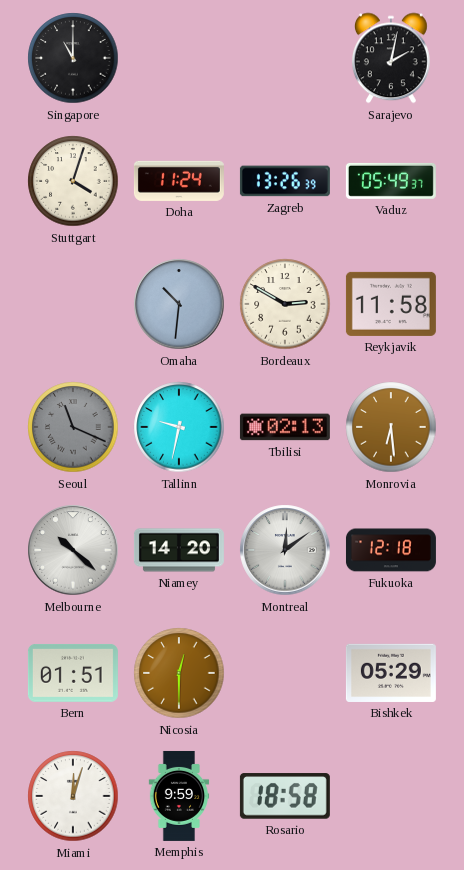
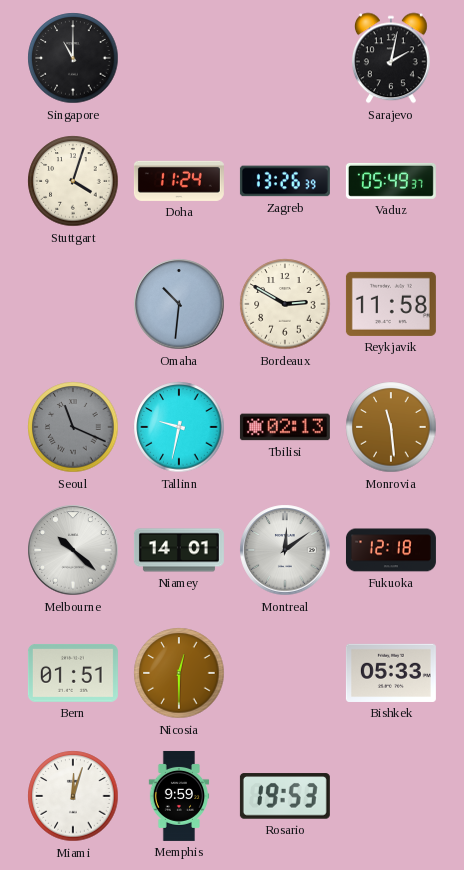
Monrovia: 6:29 -> 11:29 (391, 427)
Niamey: 14:20 -> 14:01 (179, 550)
Bishkek: 05:29 -> 05:33 (391, 673)
Rosario: 18:58 -> 19:53 (285, 796)
